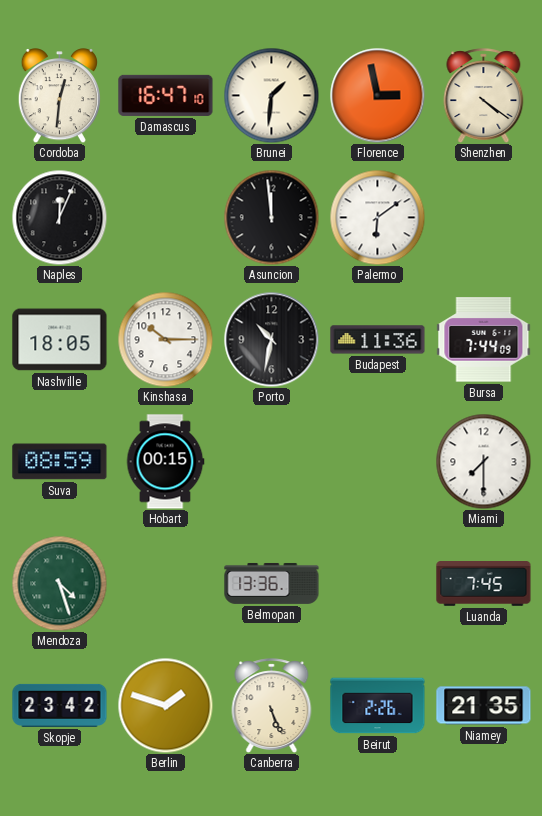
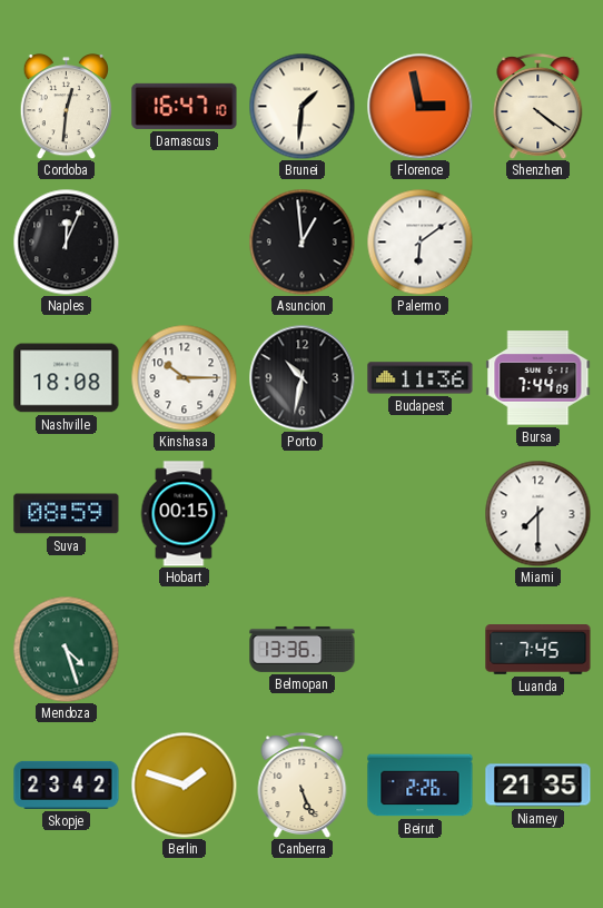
Asuncion: 11:59 -> 12:59 (301, 241)
Nashville: 18:05 -> 18:08 (67, 378)
